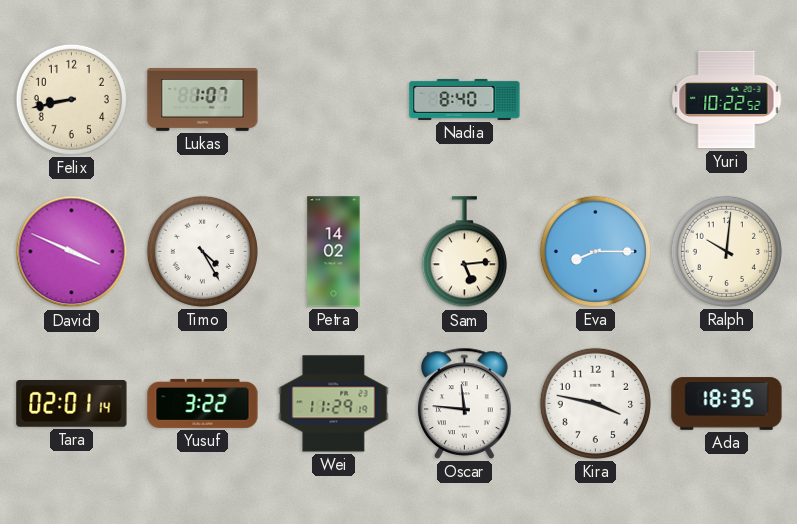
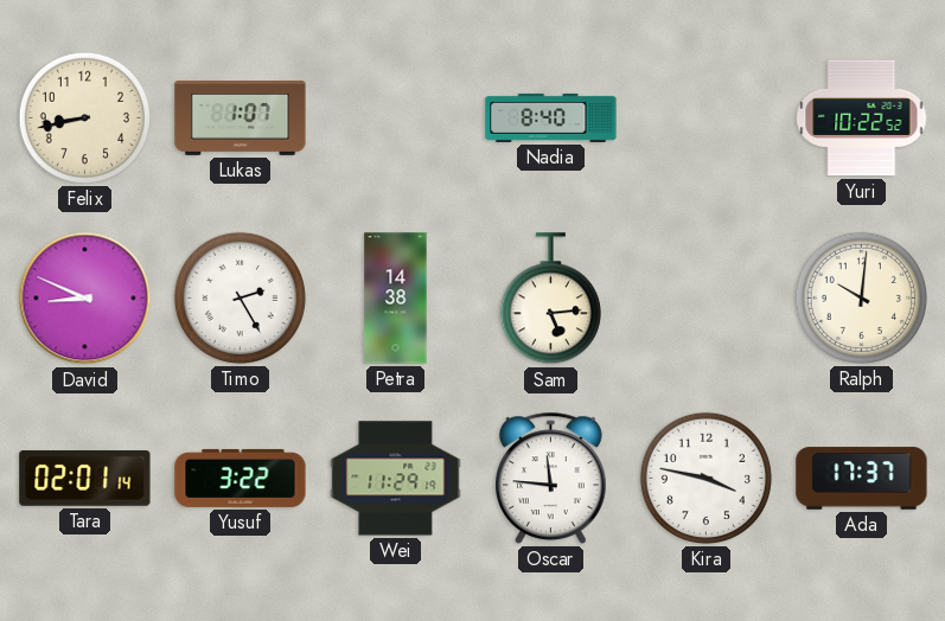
David: 3:49 -> 8:49 (85, 299)
Timo: 4:25 -> 2:25 (240, 297)
Petra: 14:02 -> 14:38 (396, 299)
Eva: 8:15 -> none (595, 251)
Ada: 18:35 -> 17:37 (862, 479)
